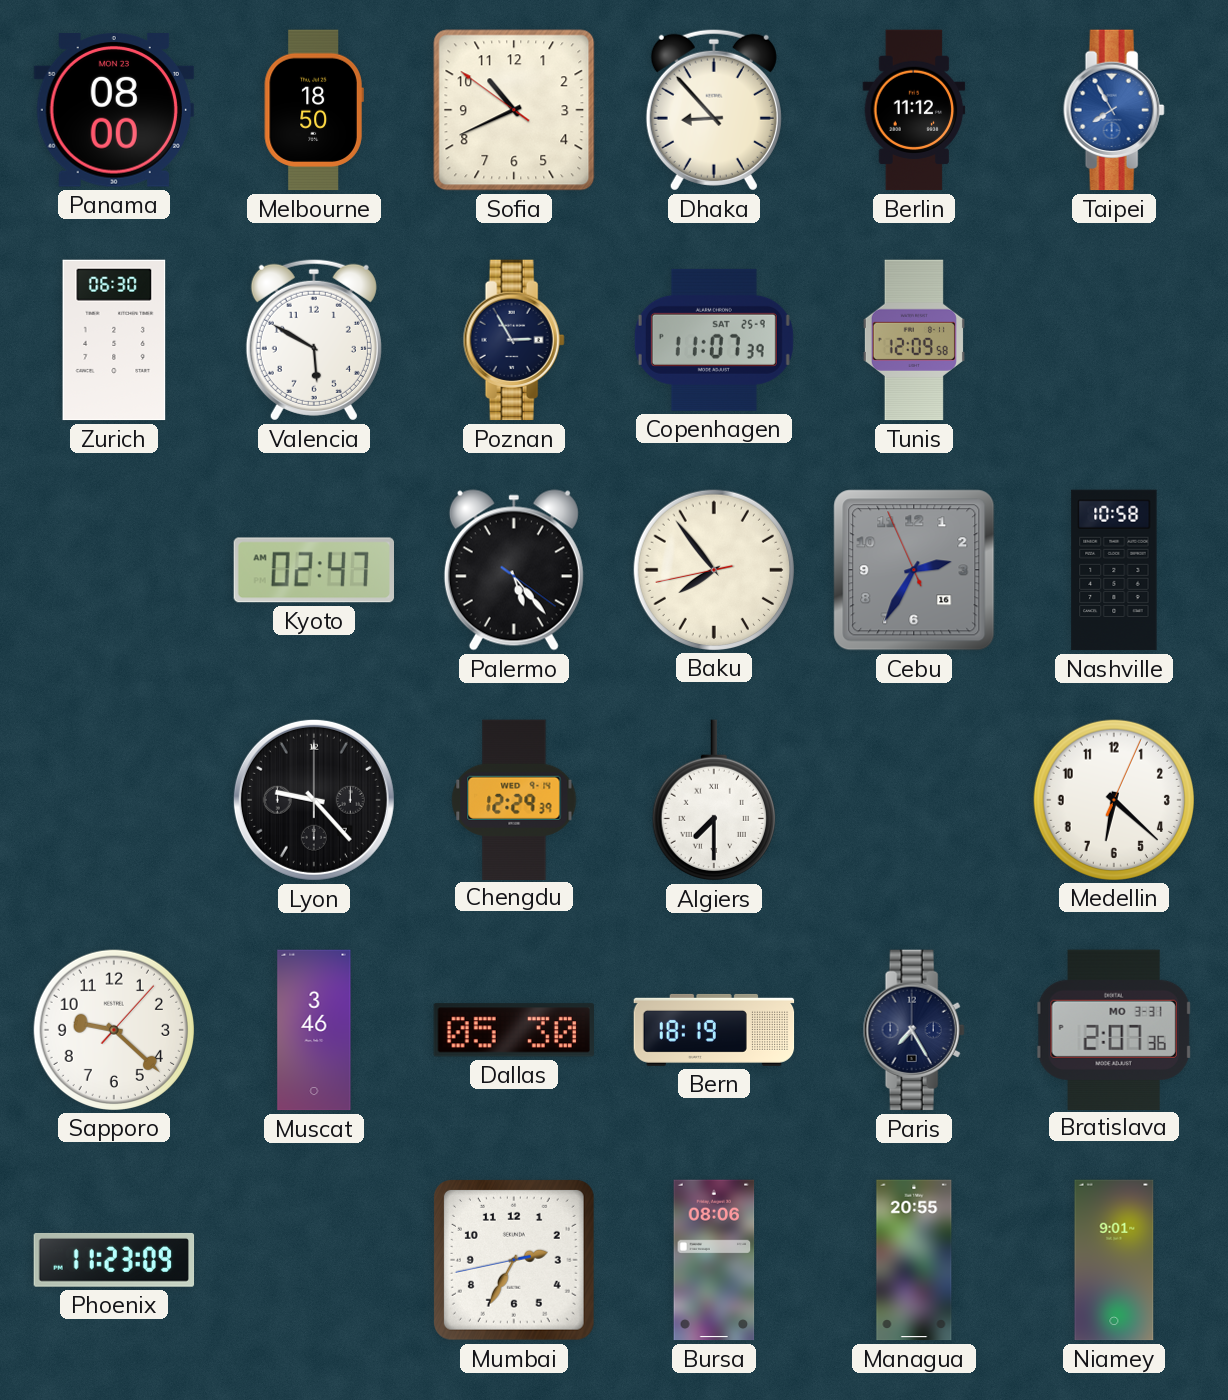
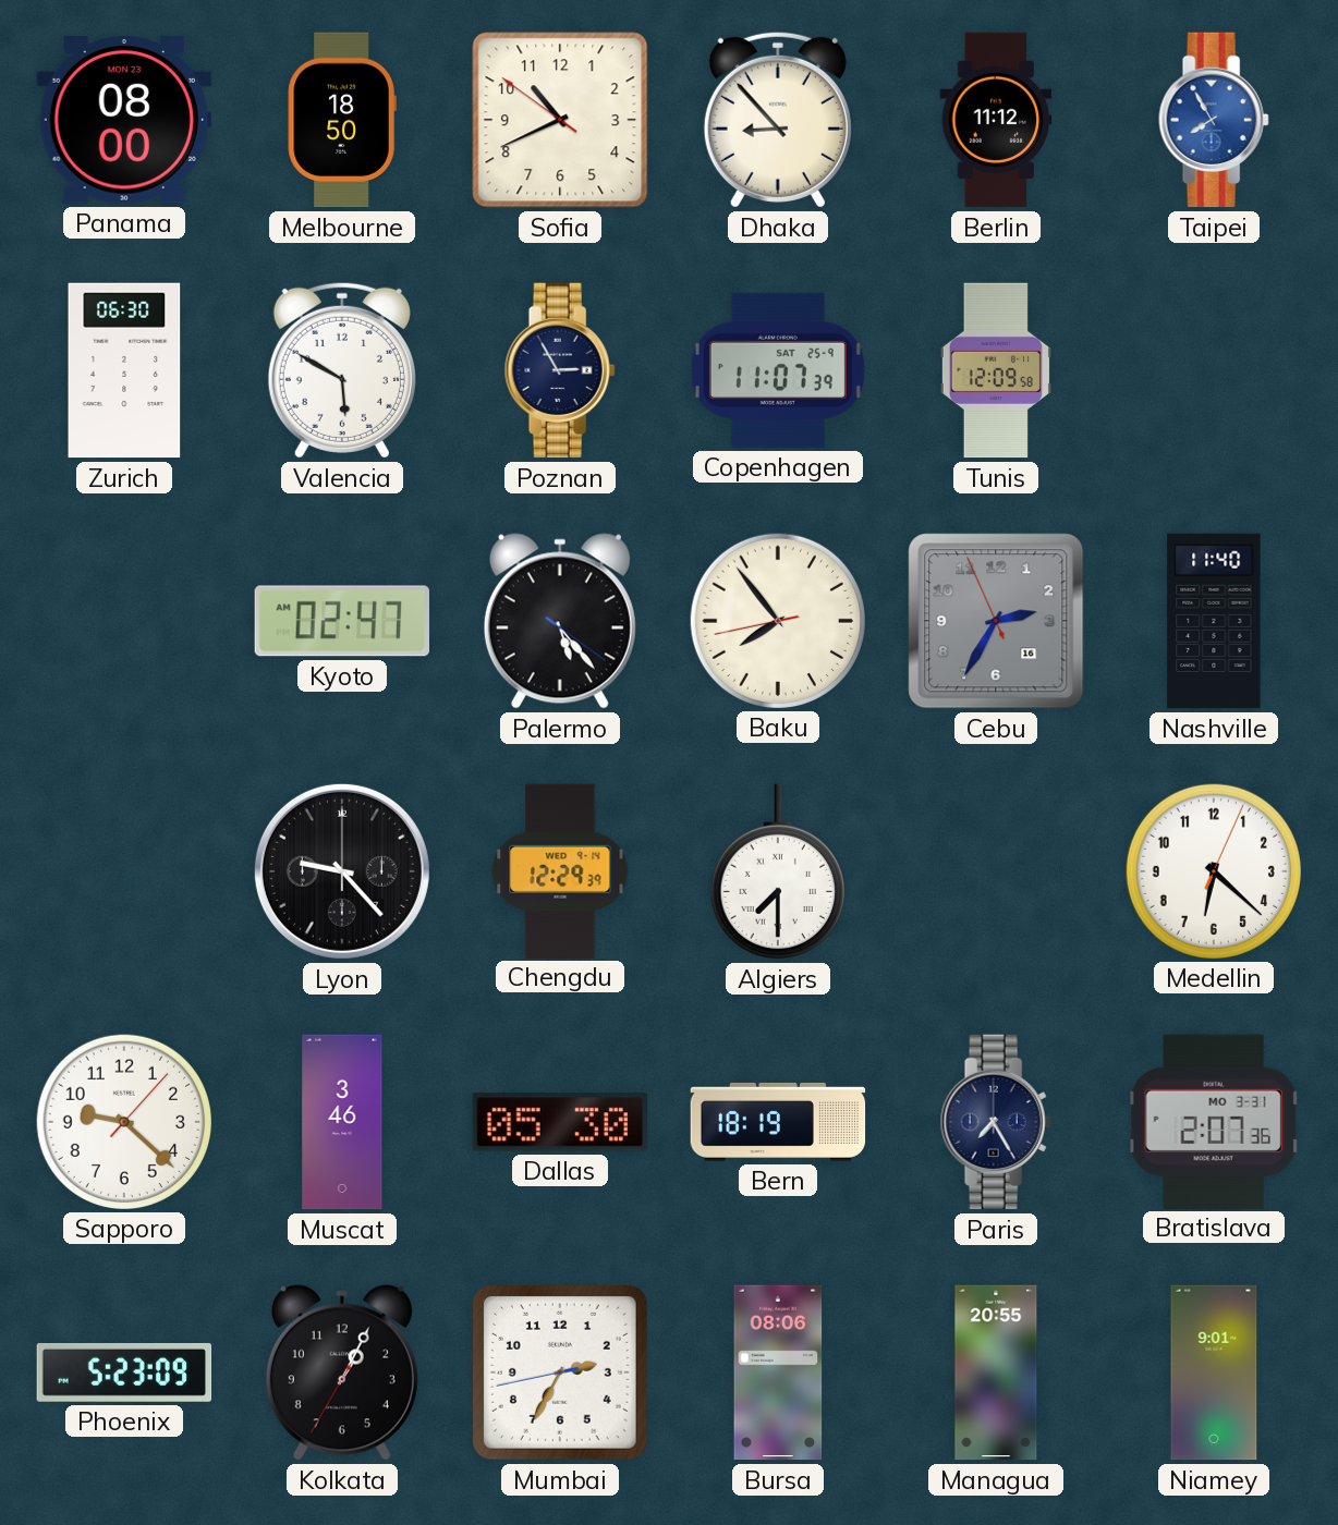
Nashville: 10:58 -> 11:40 (1214, 621)
Phoenix: 11:23 -> 5:23 (124, 1372)
Kolkata: none -> 1:04 (342, 1372)
